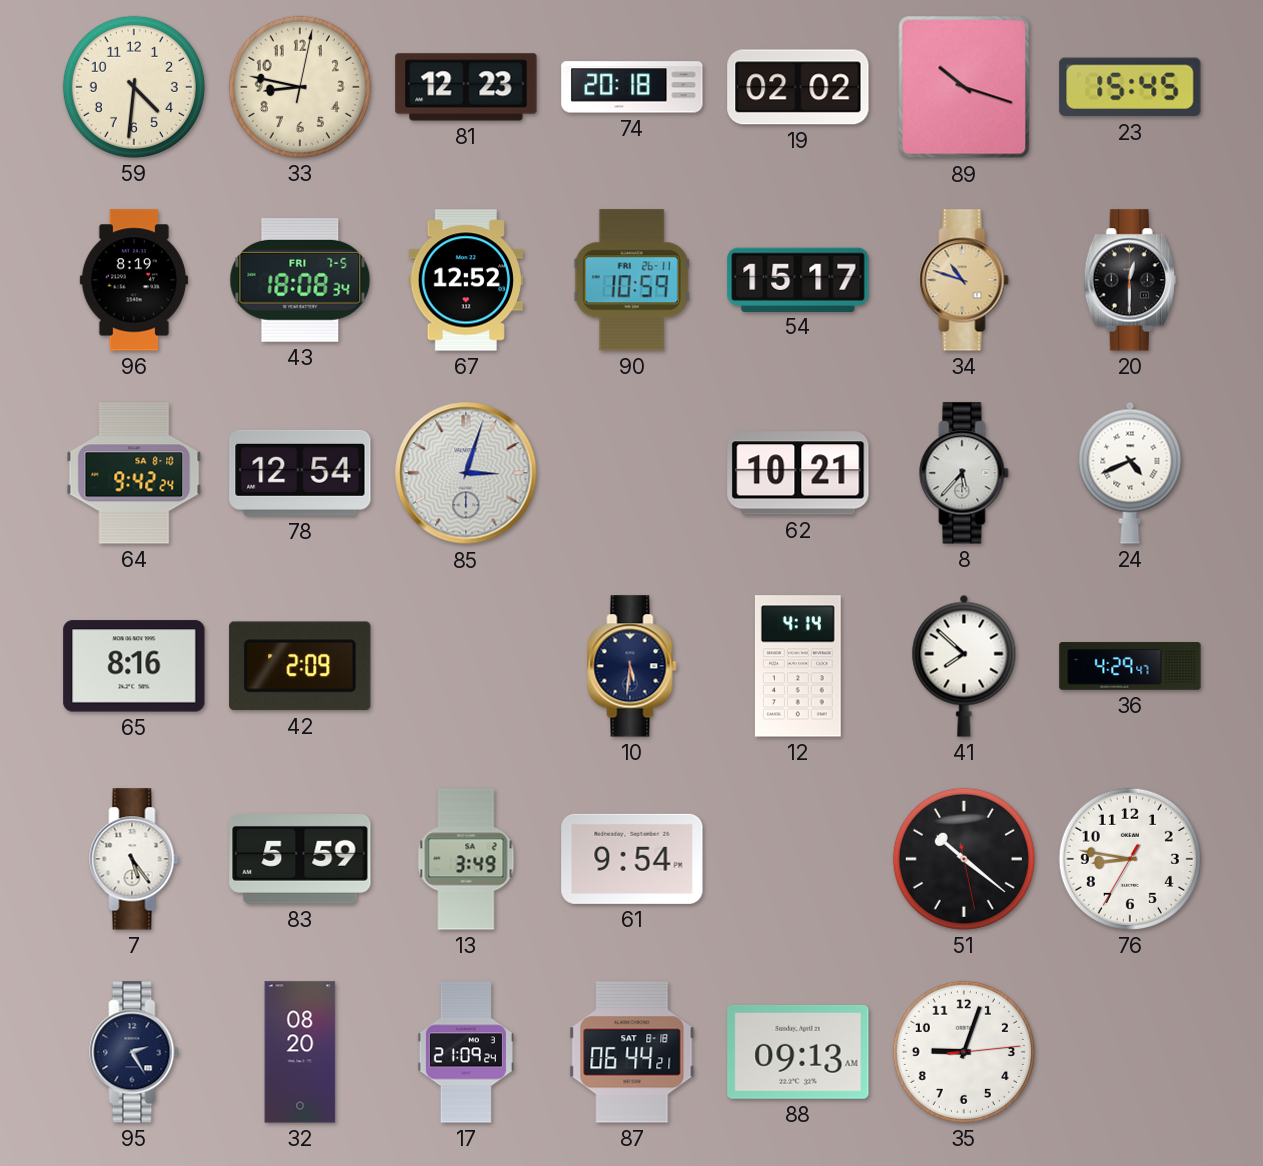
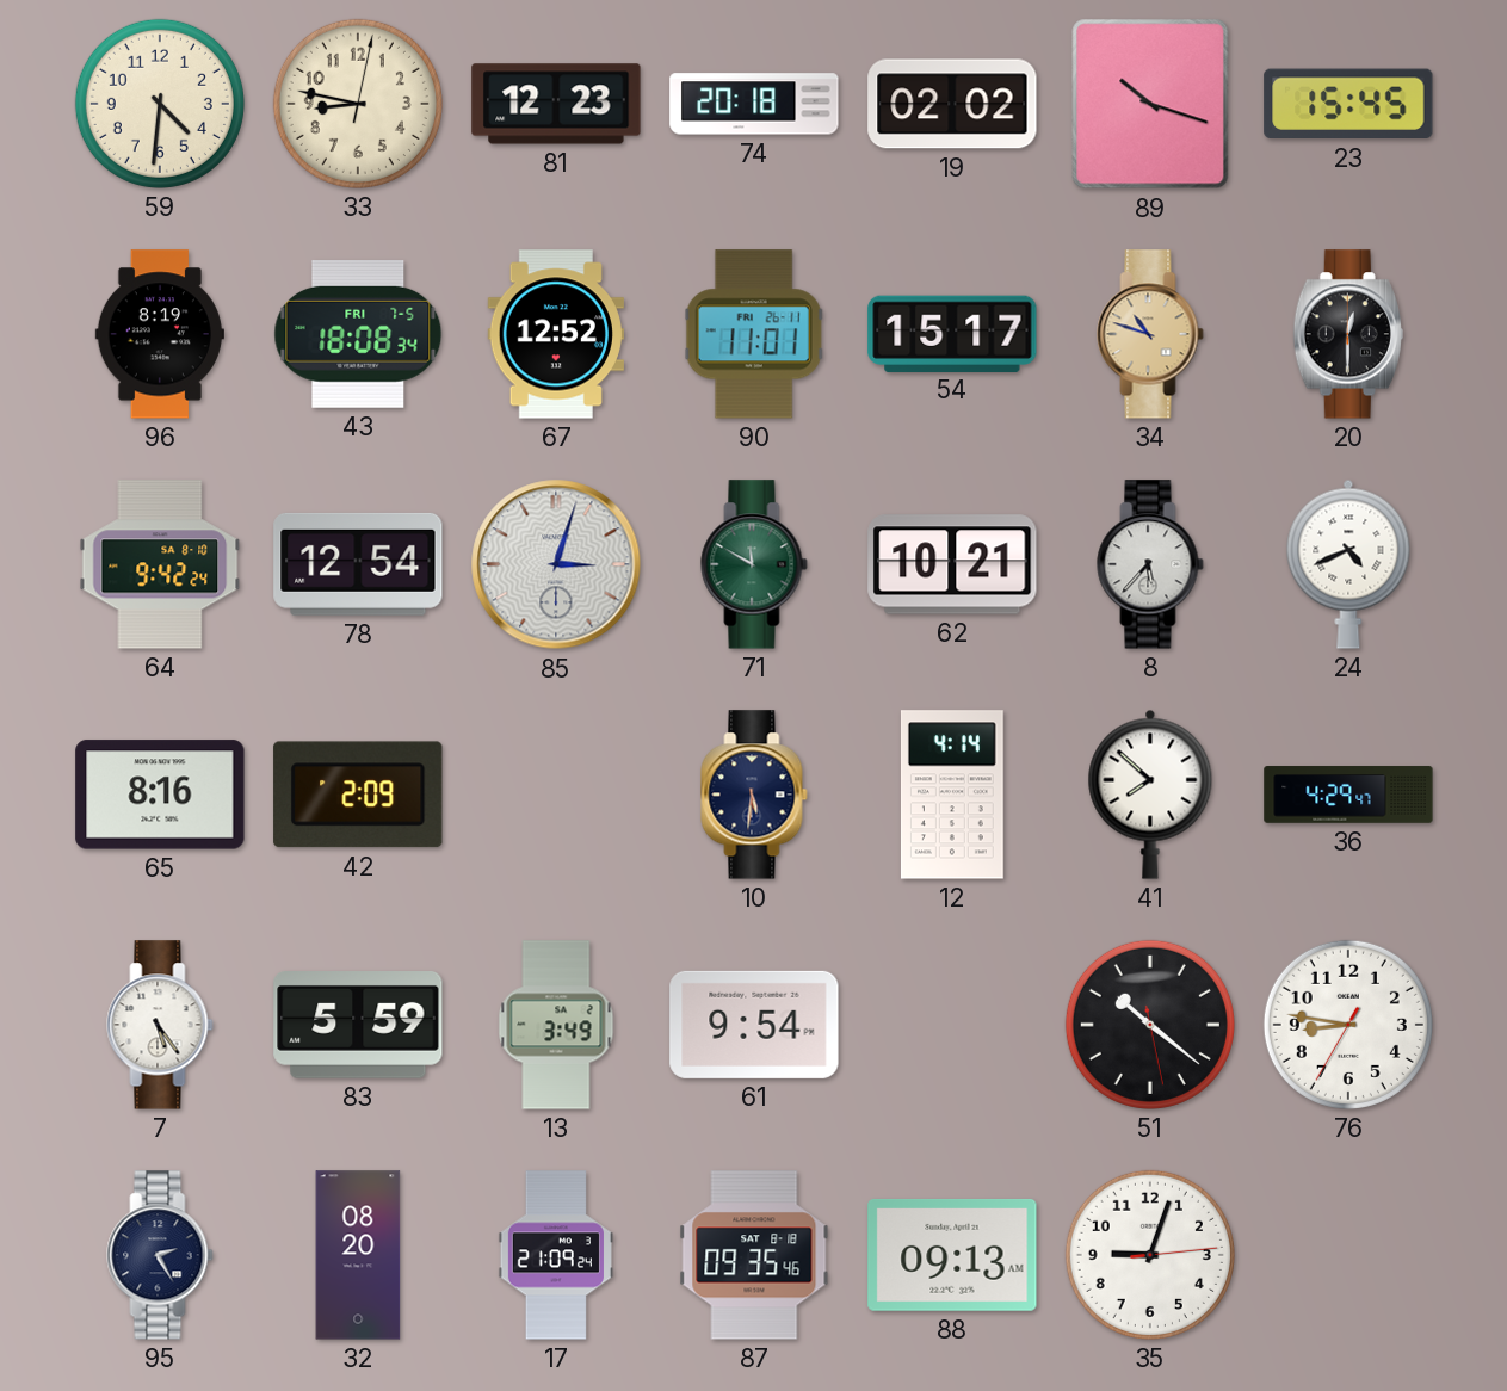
90: 10:59 -> 11:01 (754, 334)
71: none -> 11:50 (754, 564)
87: 06:44 -> 09:35 (754, 1255)
